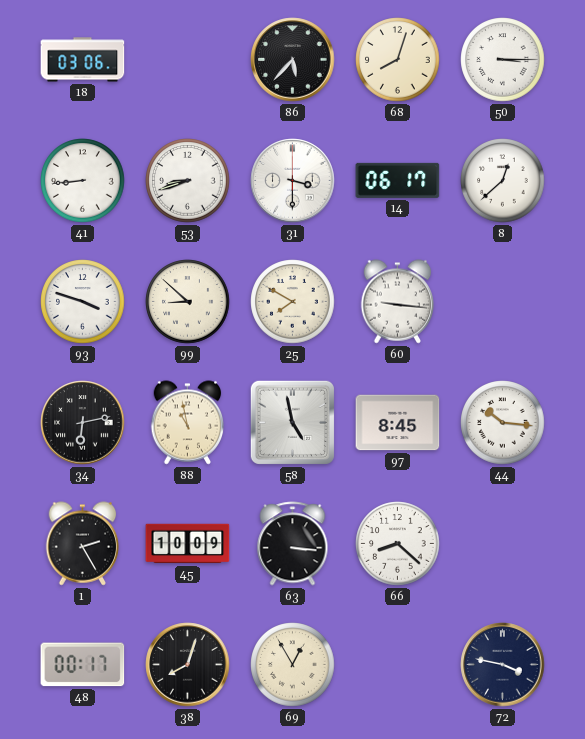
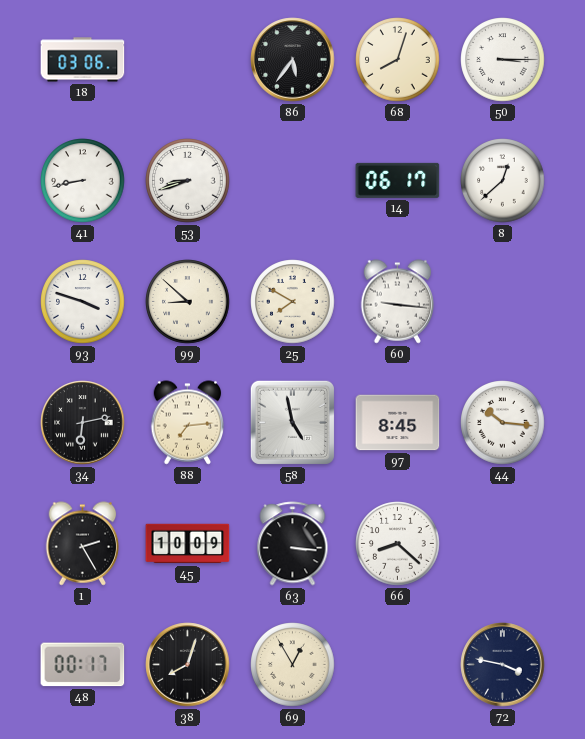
86: 5:37 -> 5:36 (293, 60)
41: 8:44 -> 8:43 (83, 181)
31: 3:30 -> none (293, 181)
88: 10:58 -> 7:14 (188, 423)
